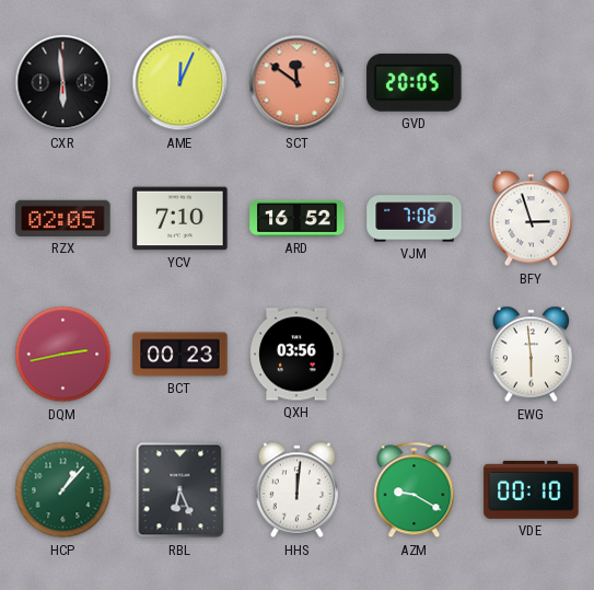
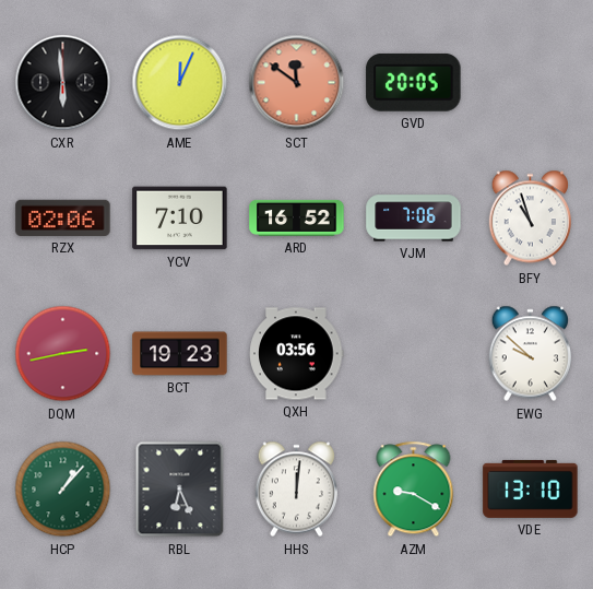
RZX: 02:05 -> 02:06 (63, 217)
BFY: 2:57 -> 10:57 (530, 219)
BCT: 00:23 -> 19:23 (180, 354)
EWG: 5:59 -> 9:52 (530, 354)
VDE: 00:10 -> 13:10 (531, 488)
